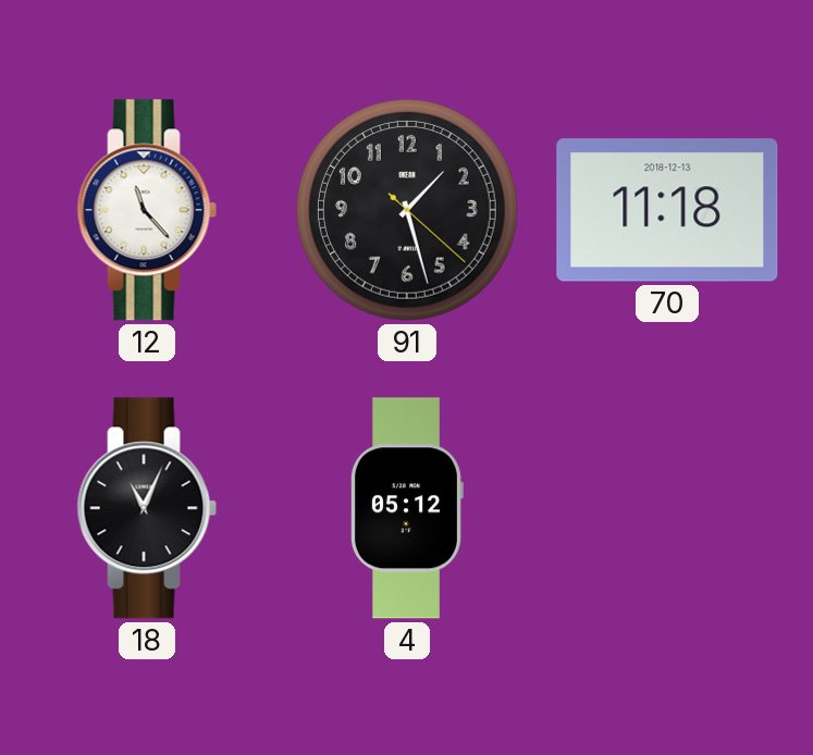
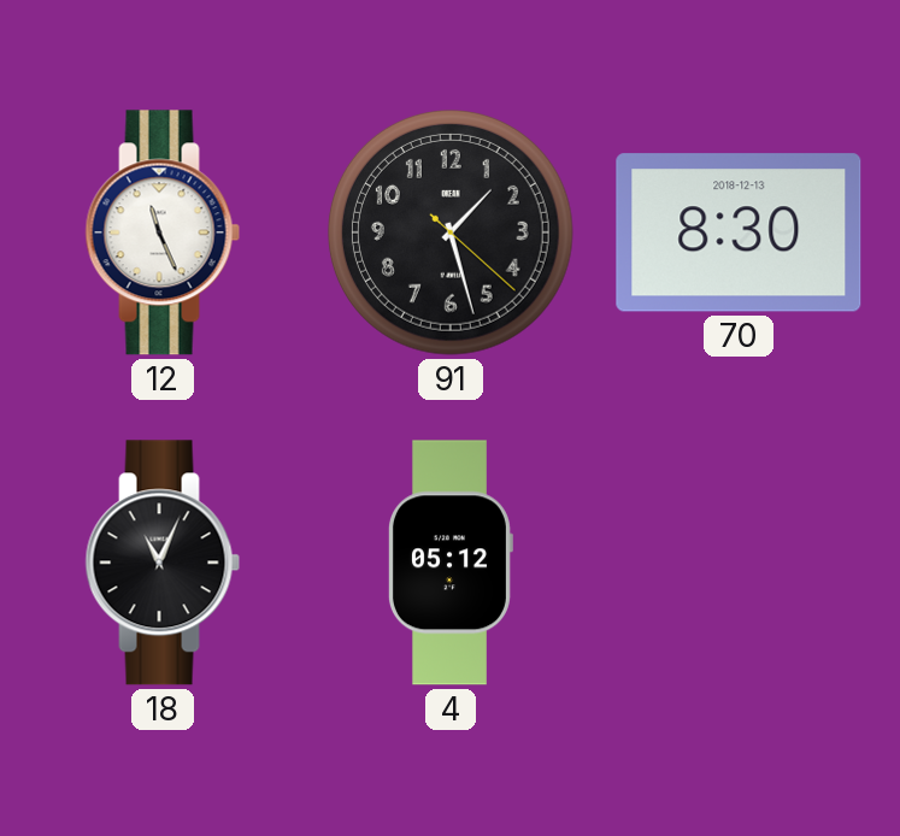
12: 11:23 -> 11:26 (163, 232)
70: 11:18 -> 8:30 (739, 232)
